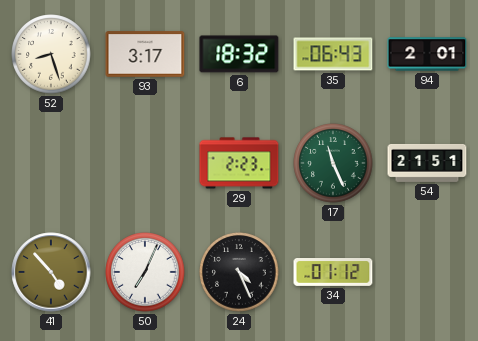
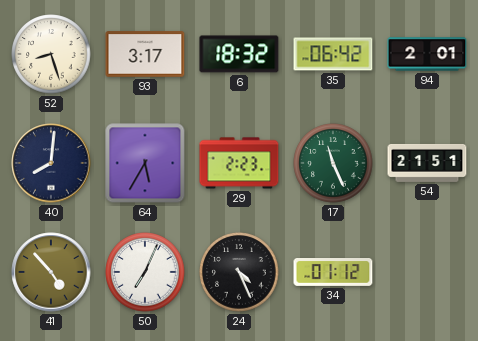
35: 06:43 -> 06:42 (333, 54)
40: none -> 8:01 (51, 163)
64: none -> 5:35 (145, 163)
